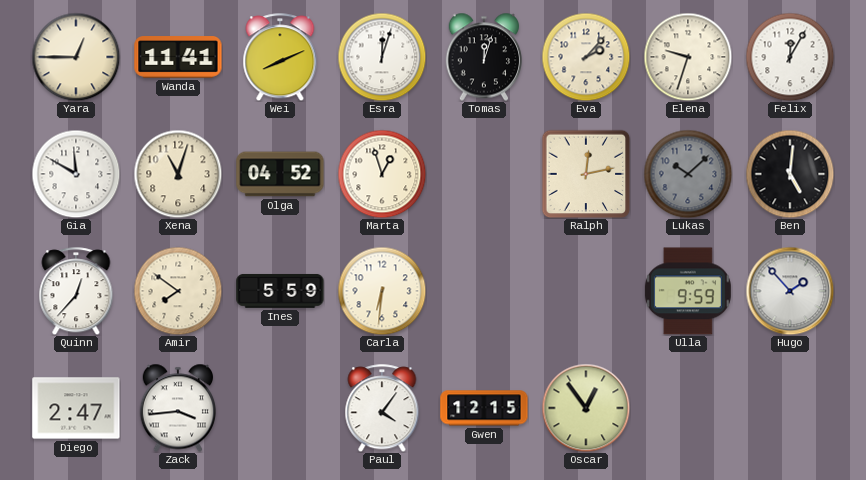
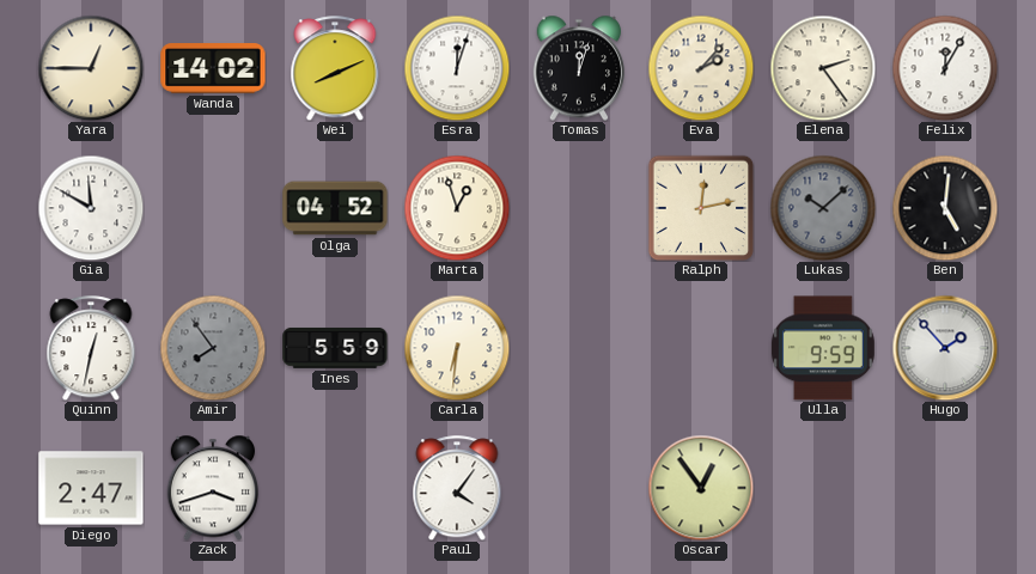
Wanda: 11:41 -> 14:02 (213, 68)
Elena: 9:33 -> 2:24 (823, 68)
Xena: 11:03 -> none (178, 174)
Quinn: 12:37 -> 12:32 (91, 348)
Amir: 7:51 -> 7:54 (213, 348)
Amir dial: cream -> grey (213, 348)
Zack: 3:44 -> 3:42 (213, 488)
Gwen: 12:15 -> none (484, 408)
